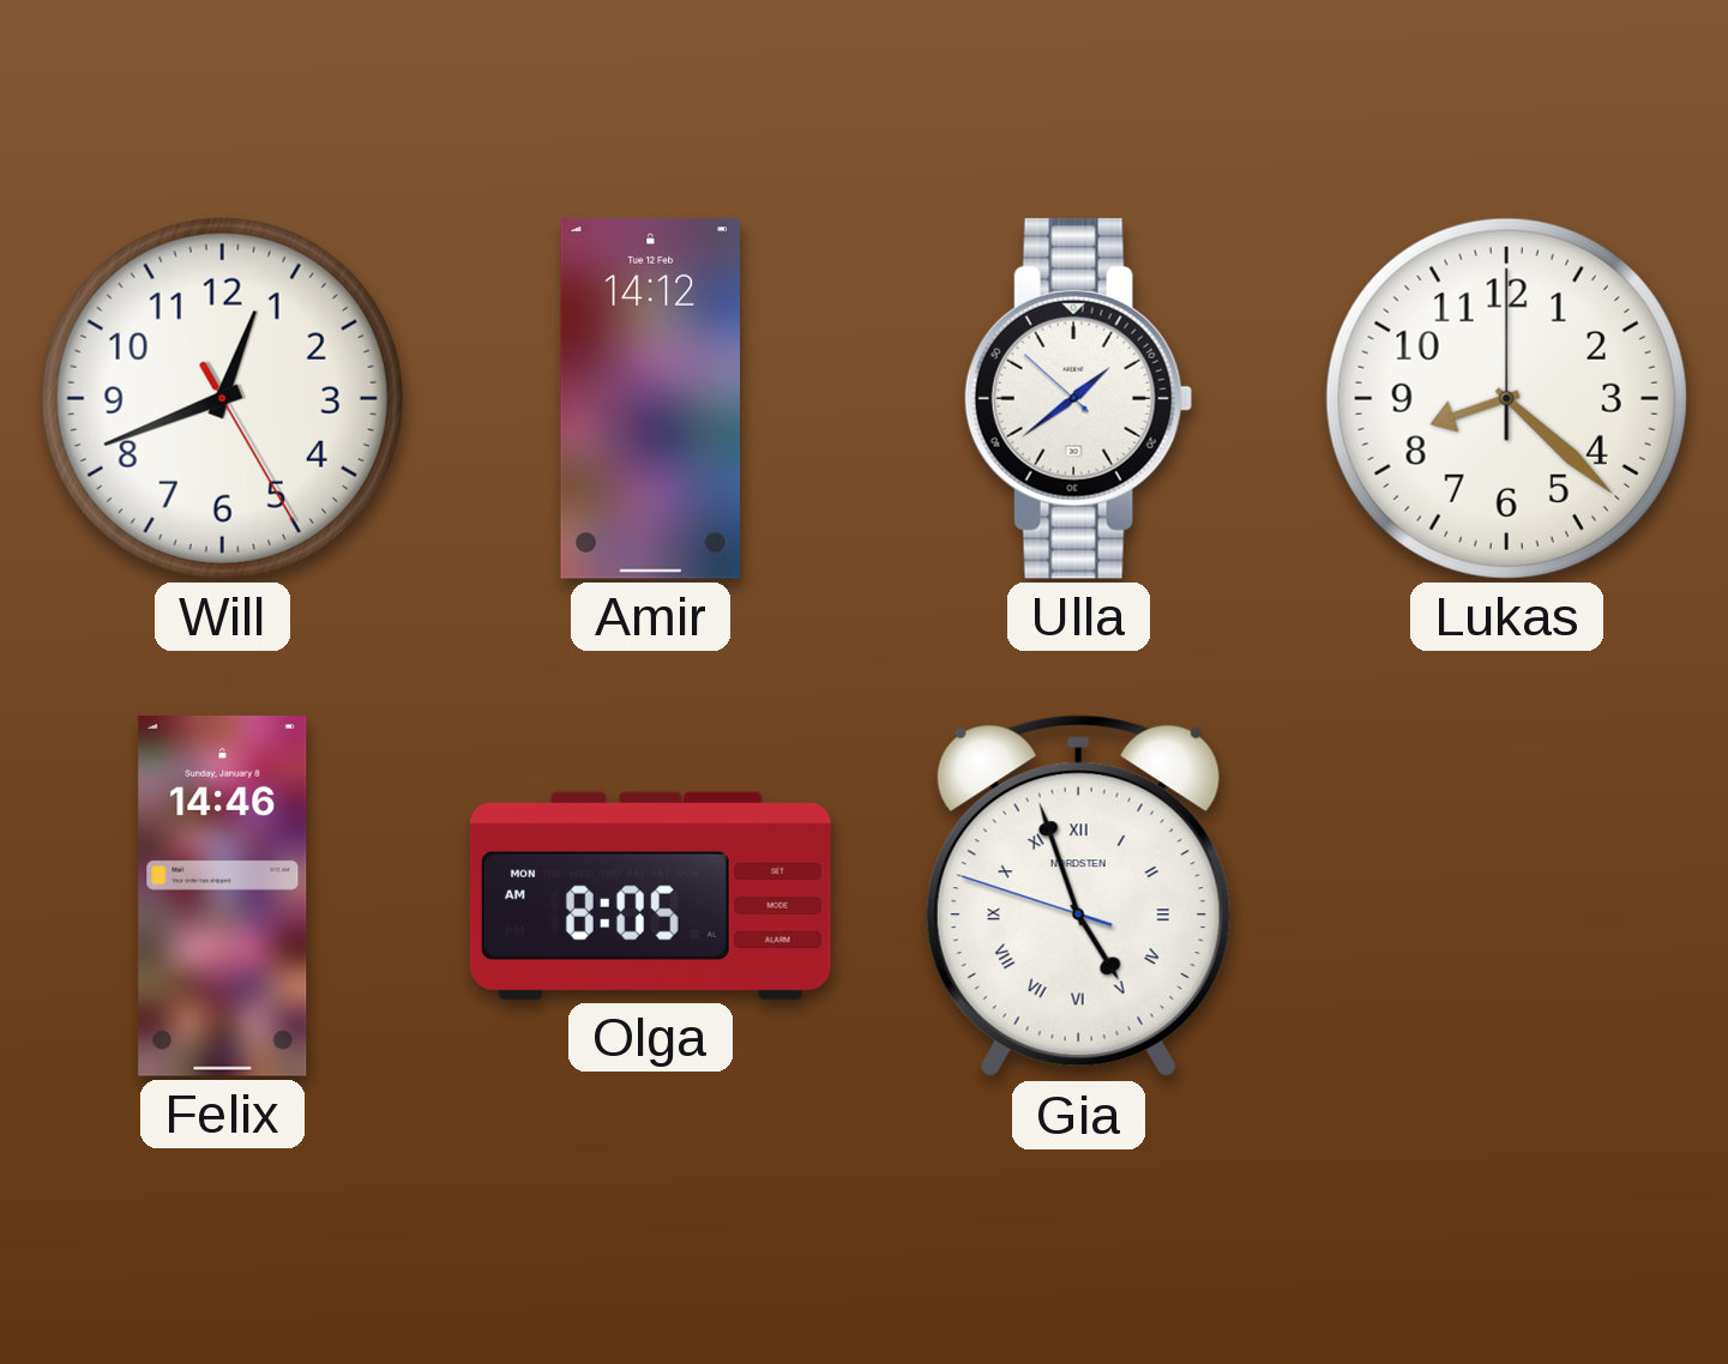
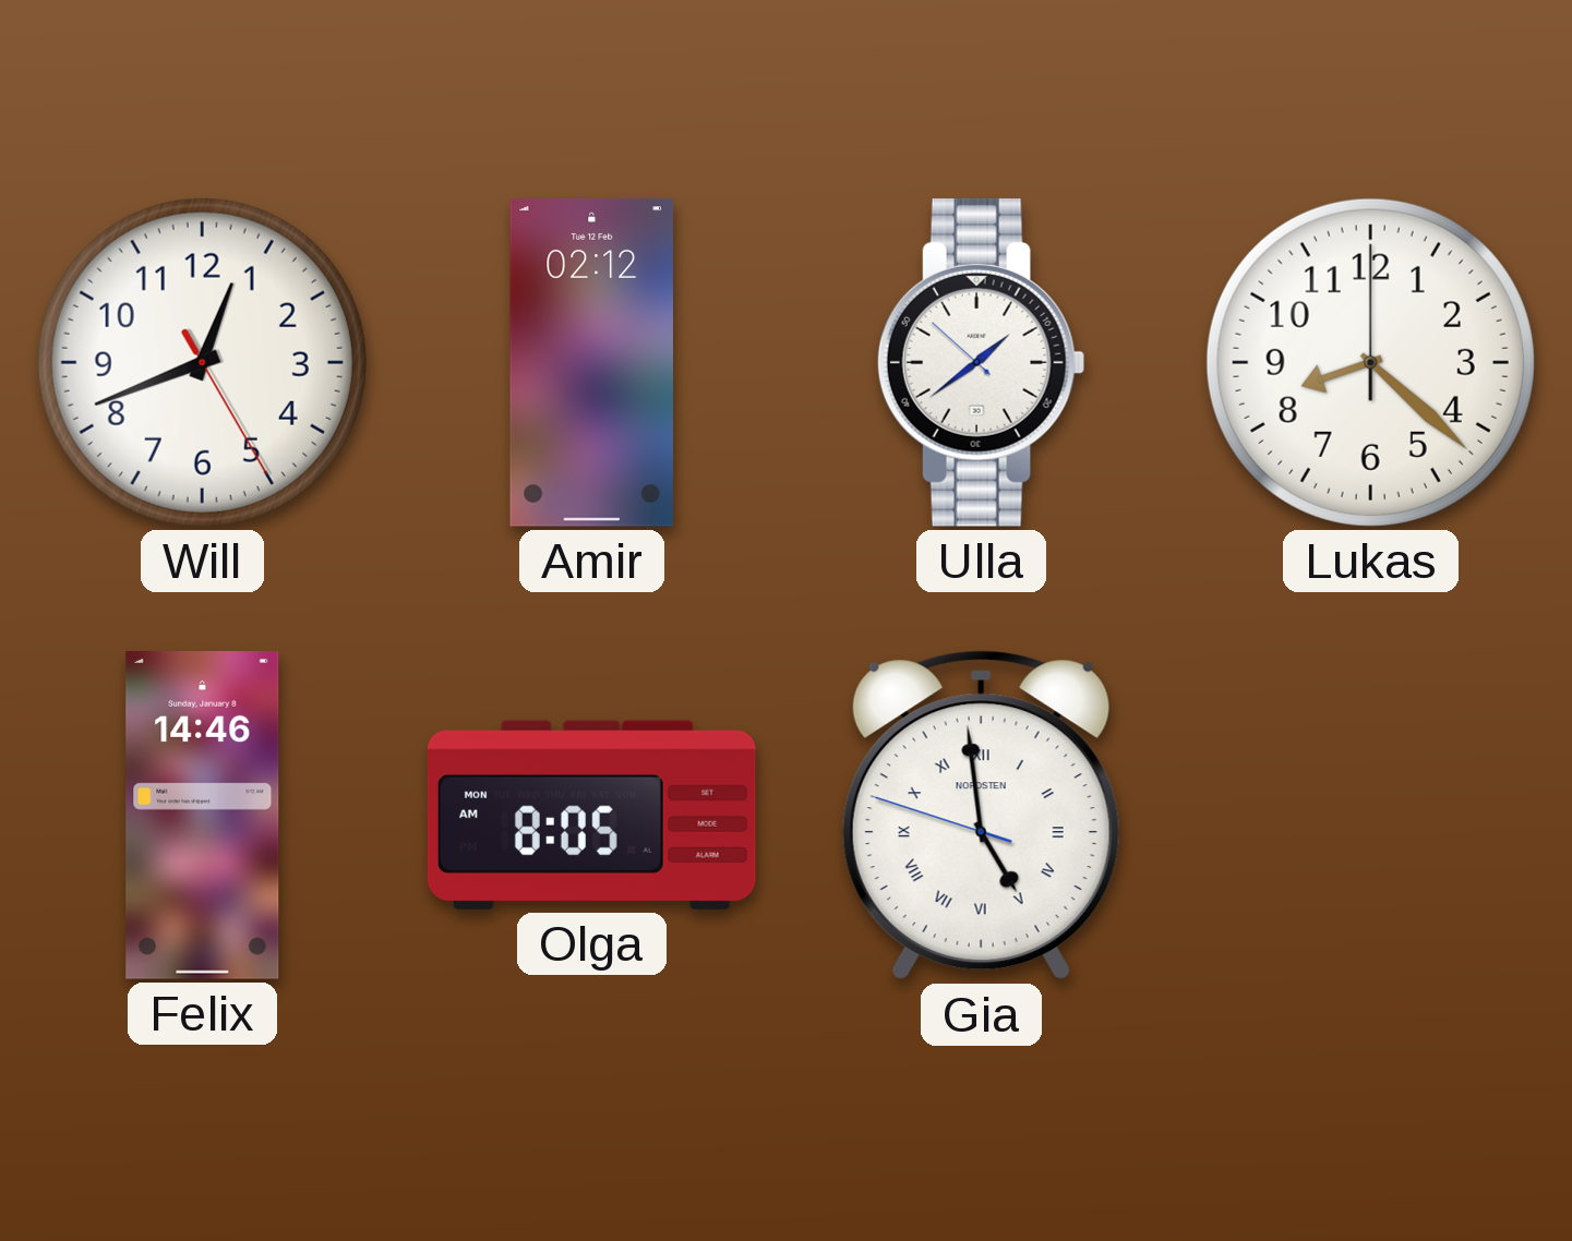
Amir: 14:12 -> 02:12 (591, 362)
Gia: 4:56 -> 4:58 (981, 816)
